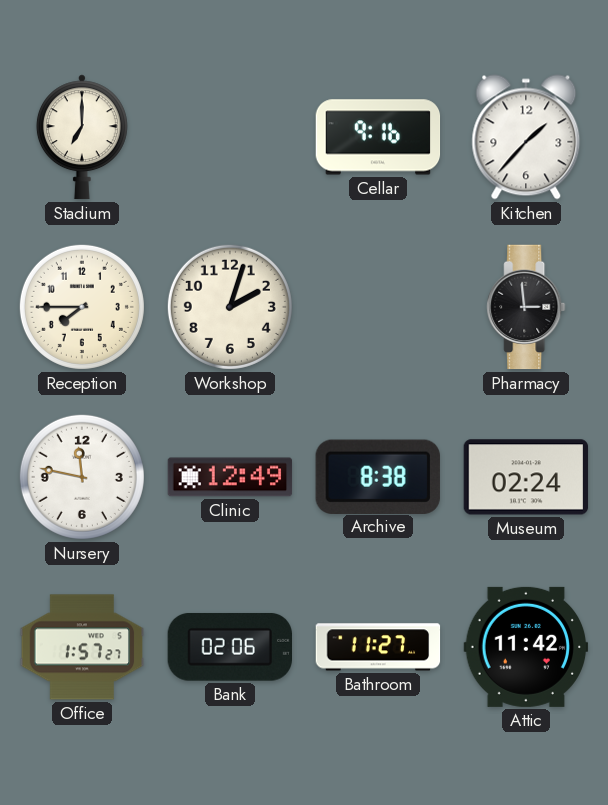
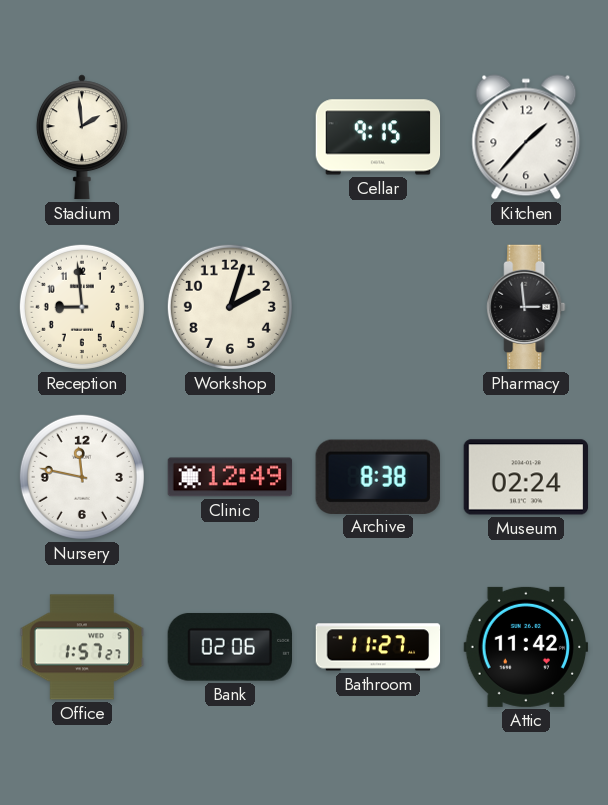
Stadium: 7:00 -> 1:59 (82, 137)
Cellar: 9:16 -> 9:15 (378, 137)
Reception: 7:45 -> 8:59 (82, 307)
